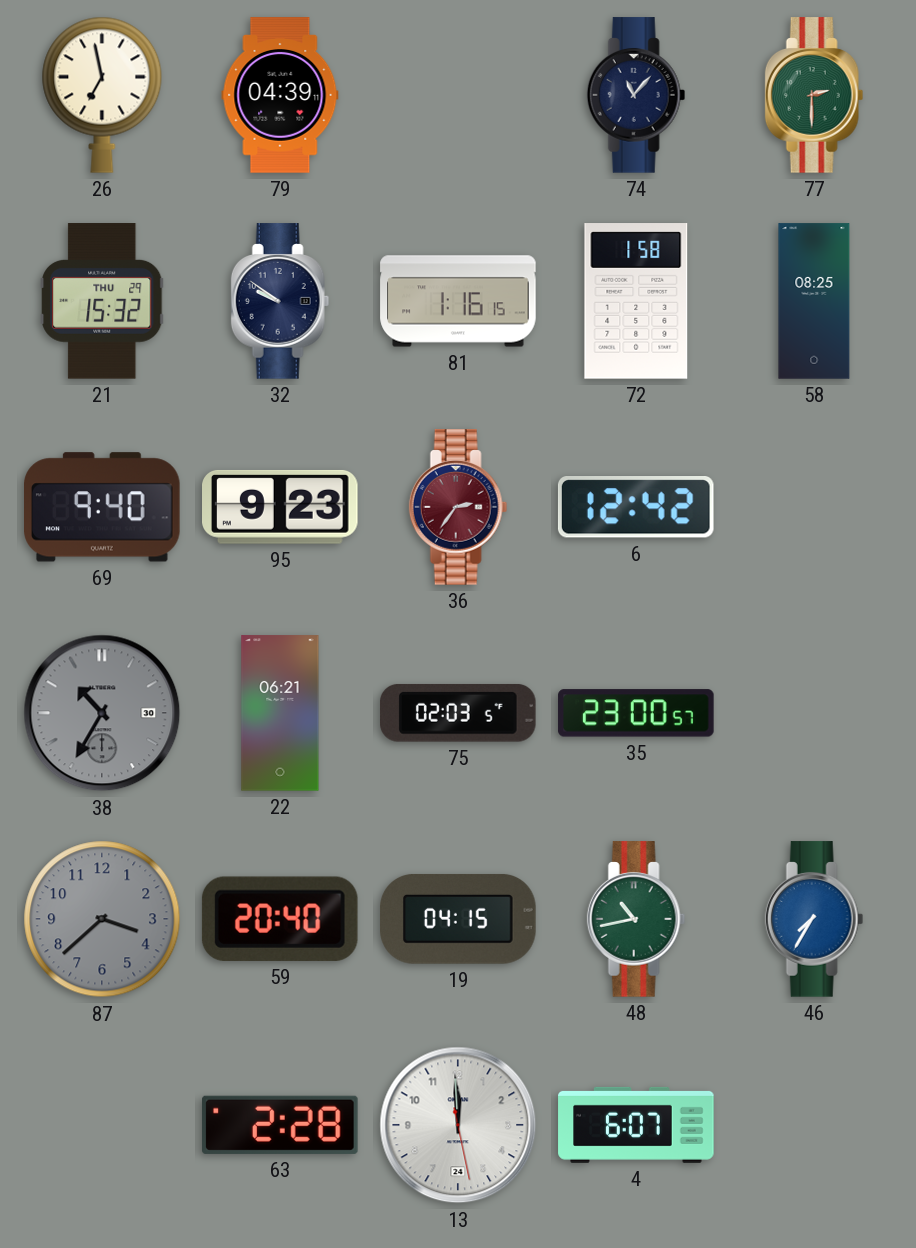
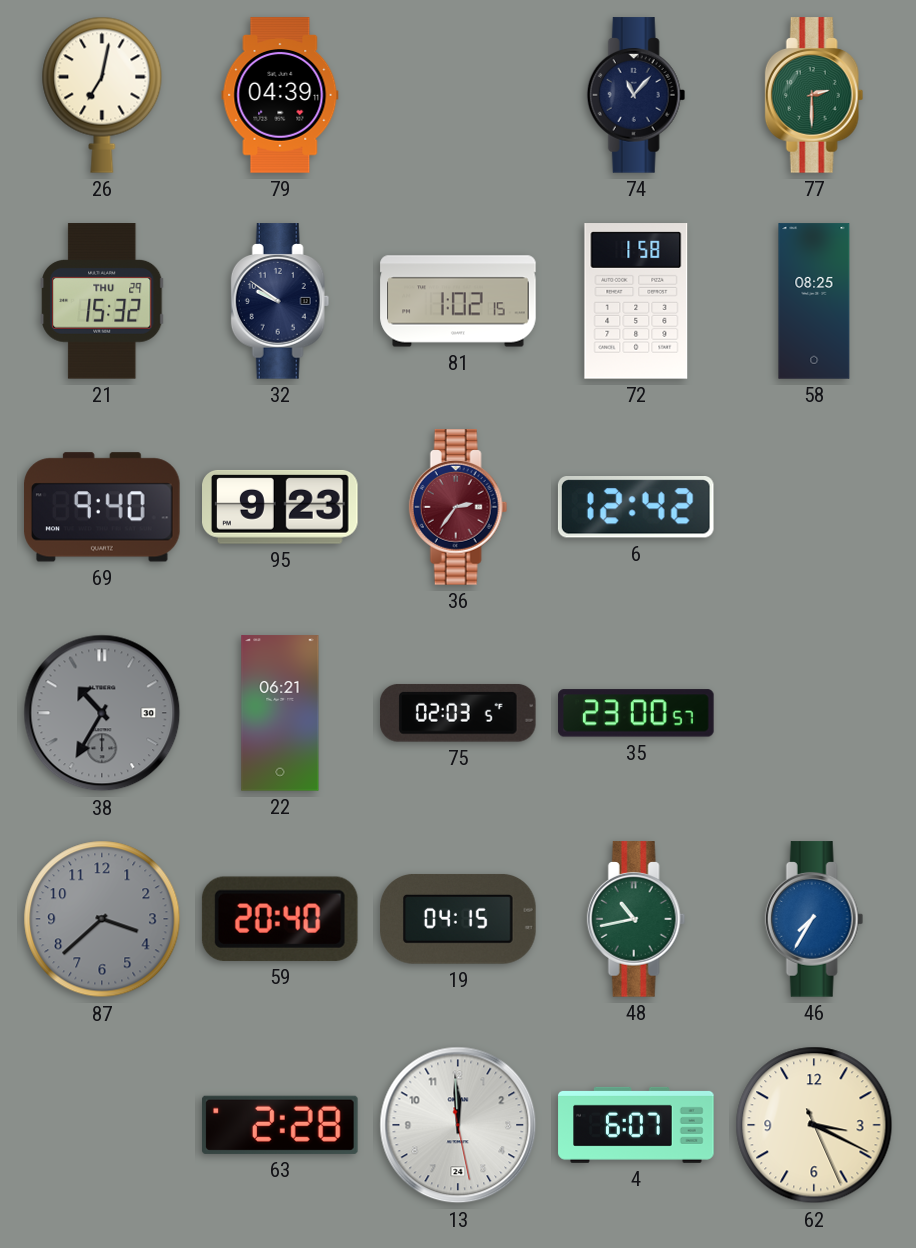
26: 6:58 -> 7:02 (102, 95)
81: 1:16 -> 1:02 (458, 301)
62: none -> 3:19 (814, 1125)
